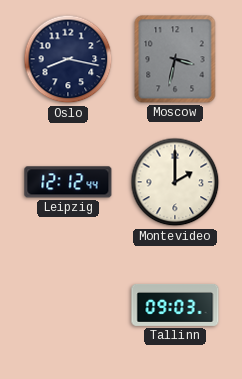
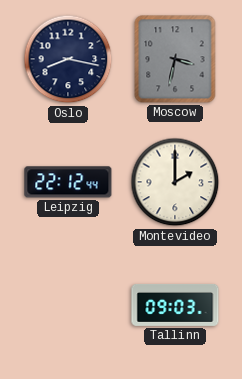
Leipzig: 12:12 -> 22:12 (68, 182)
